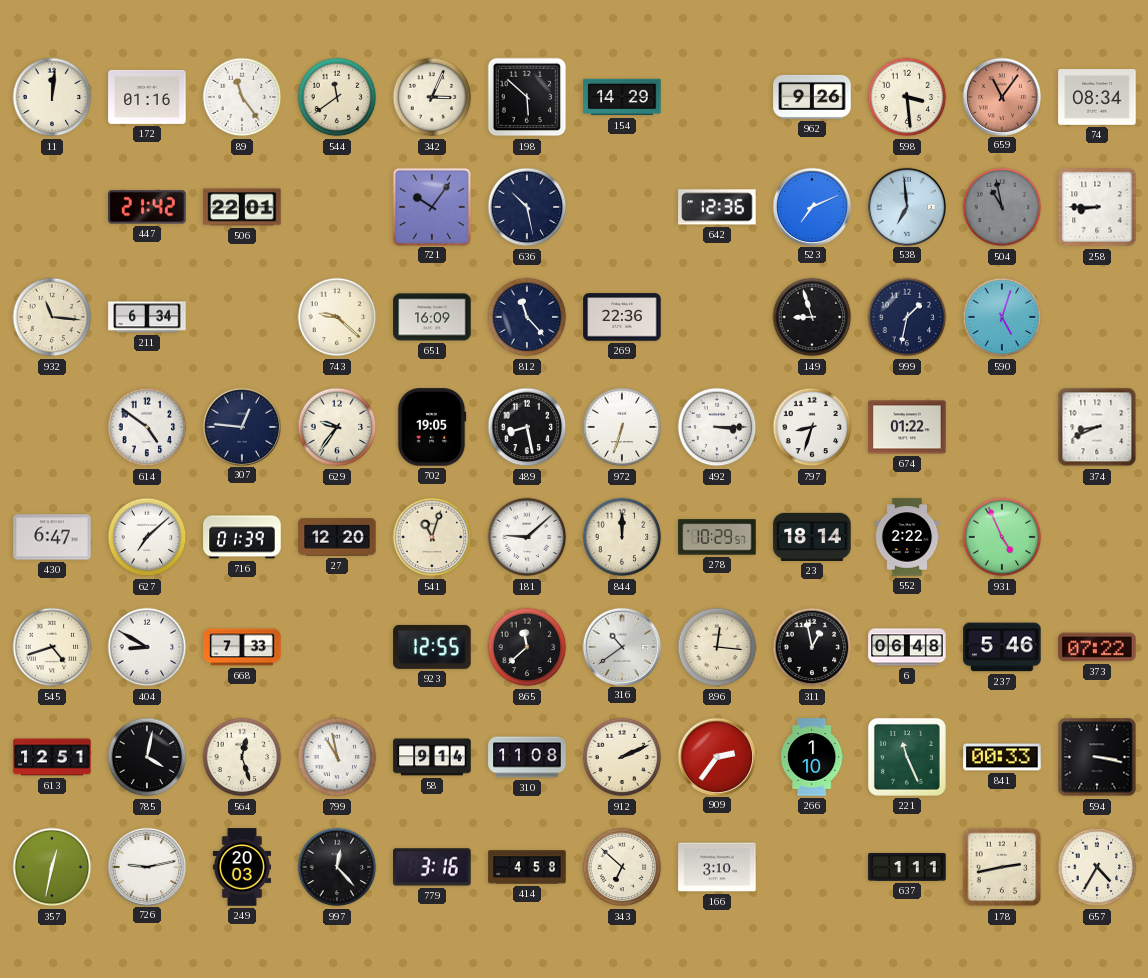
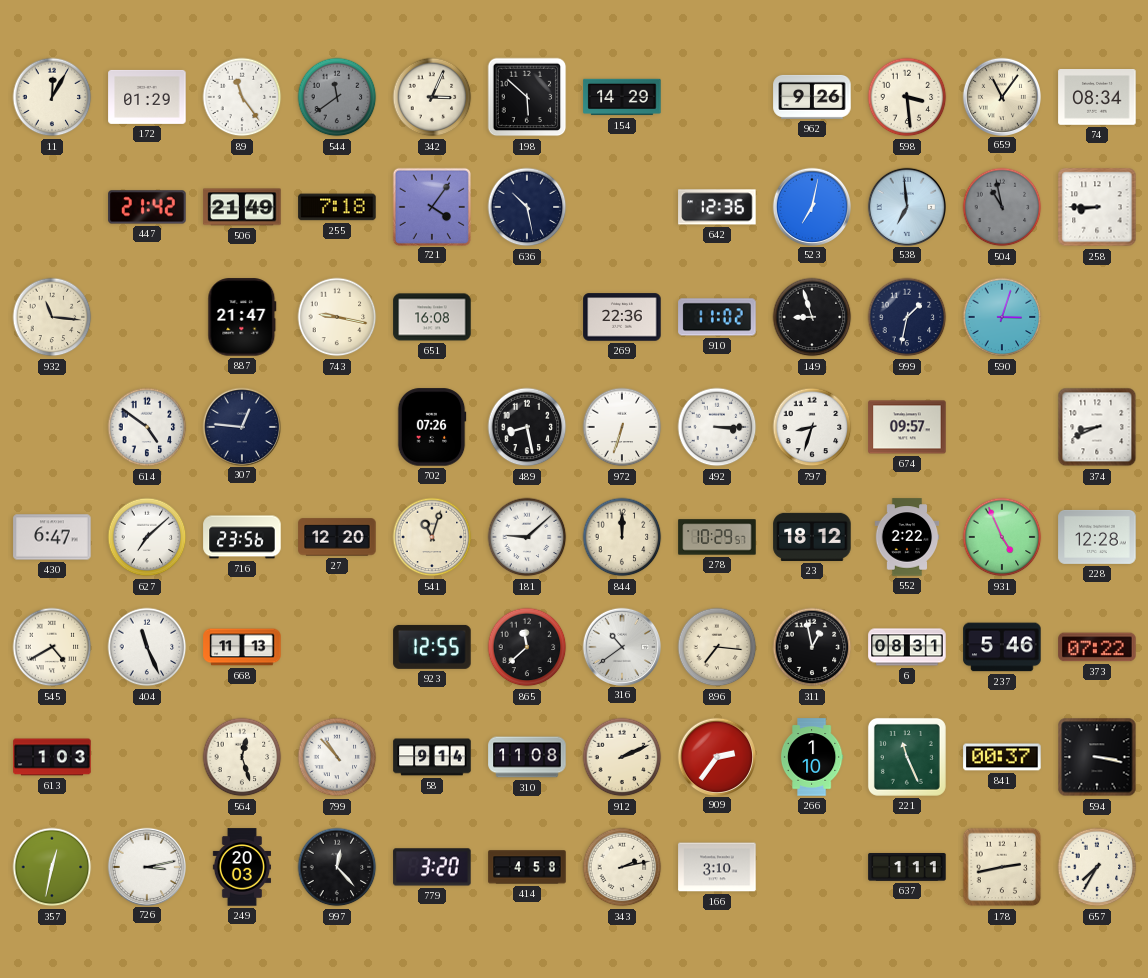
11: 12:01 -> 12:05 (52, 97)
172: 01:16 -> 01:29 (147, 97)
544 dial: cream -> grey (337, 97)
659 dial: salmon -> cream (1001, 96)
506: 22:01 -> 21:49 (242, 207)
255: none -> 7:18 (337, 207)
721: 10:06 -> 4:06 (431, 206)
523: 7:11 -> 7:02 (811, 206)
211: 6:34 -> none (147, 317)
887: none -> 21:47 (242, 317)
743: 9:22 -> 9:17 (337, 317)
651: 16:09 -> 16:08 (432, 317)
812: 11:23 -> none (527, 317)
910: none -> 11:02 (717, 317)
590: 5:03 -> 3:03 (1002, 317)
629: 9:36 -> none (337, 427)
702: 19:05 -> 07:26 (432, 427)
674: 01:22 -> 09:57 (907, 427)
716: 01:39 -> 23:56 (242, 537)
23: 18:14 -> 18:12 (812, 537)
228: none -> 12:28 (1097, 537)
545: 4:42 -> 4:40 (52, 647)
404: 8:50 -> 11:26 (147, 647)
668: 7:33 -> 11:13 (242, 647)
896: 12:16 -> 7:16 (717, 647)
6: 06:48 -> 08:31 (907, 647)
613: 12:51 -> 1:03 (52, 757)
785: 4:02 -> none (147, 757)
799: 10:58 -> 10:53 (337, 757)
841: 00:33 -> 00:37 (1002, 757)
726: 9:13 -> 3:13 (146, 866)
779: 3:16 -> 3:20 (432, 867)
343: 6:52 -> 2:13 (622, 867)
657: 4:35 -> 7:35 (1097, 867)
